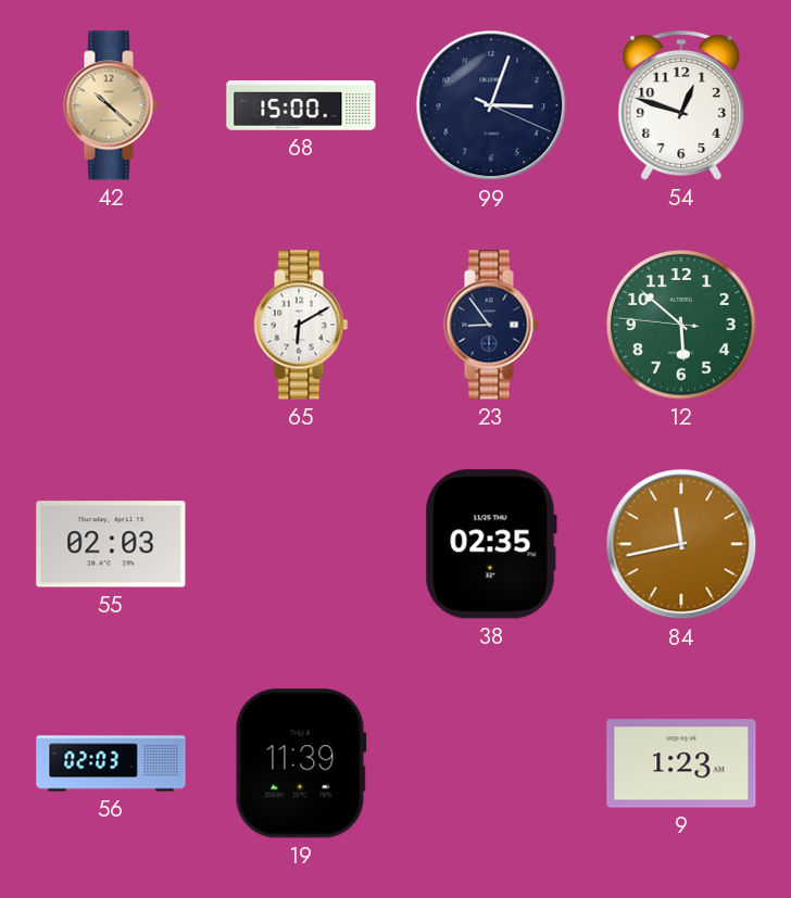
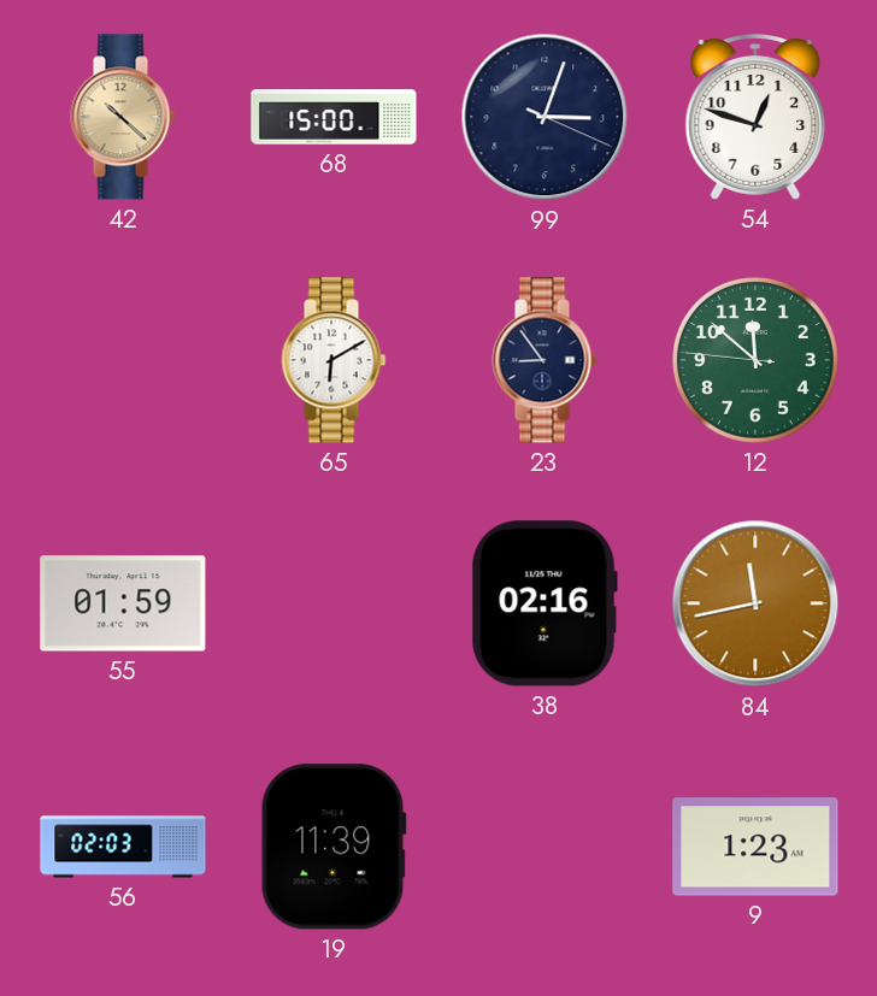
12: 5:51 -> 11:51 (757, 361)
55: 02:03 -> 01:59 (123, 603)
38: 02:35 -> 02:16 (545, 603)
